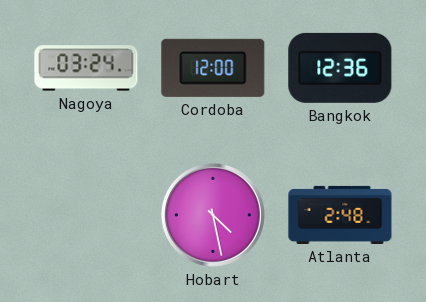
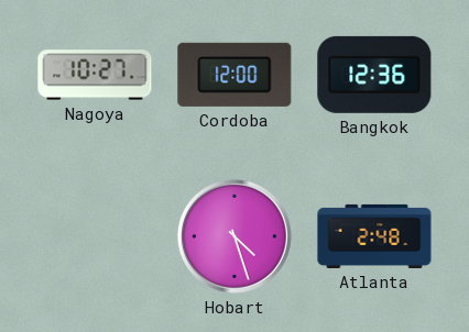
Nagoya: 03:24 -> 10:27 (95, 75)
Hobart: 4:28 -> 4:27 (234, 236)
